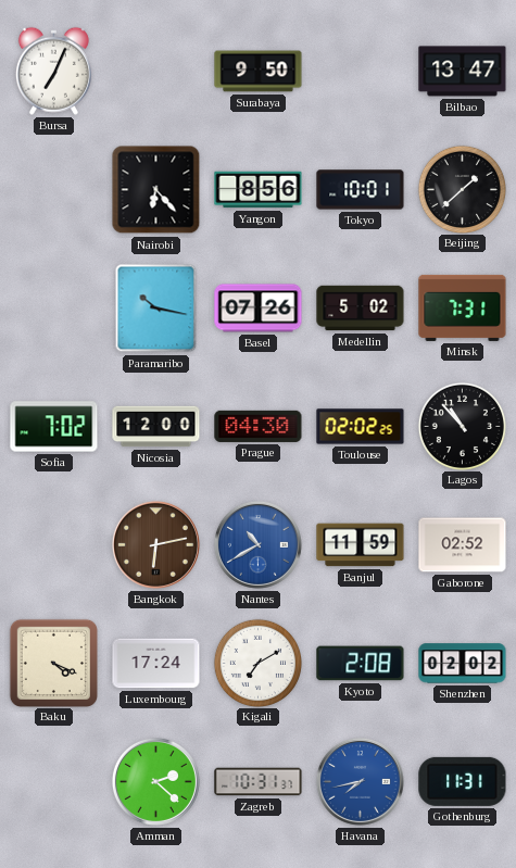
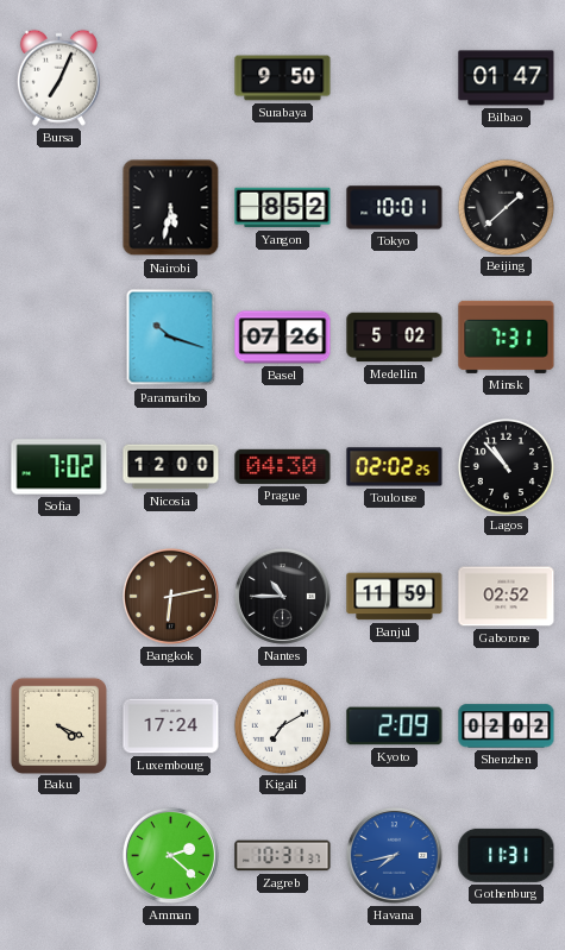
Bilbao: 13:47 -> 01:47 (507, 78)
Nairobi: 6:23 -> 5:32 (171, 208)
Yangon: 8:56 -> 8:52 (283, 208)
Paramaribo: 10:17 -> 10:18 (171, 338)
Nantes: 10:40 -> 10:45 (282, 596)
Nantes dial: blue -> black (282, 596)
Kyoto: 2:08 -> 2:09 (395, 726)
